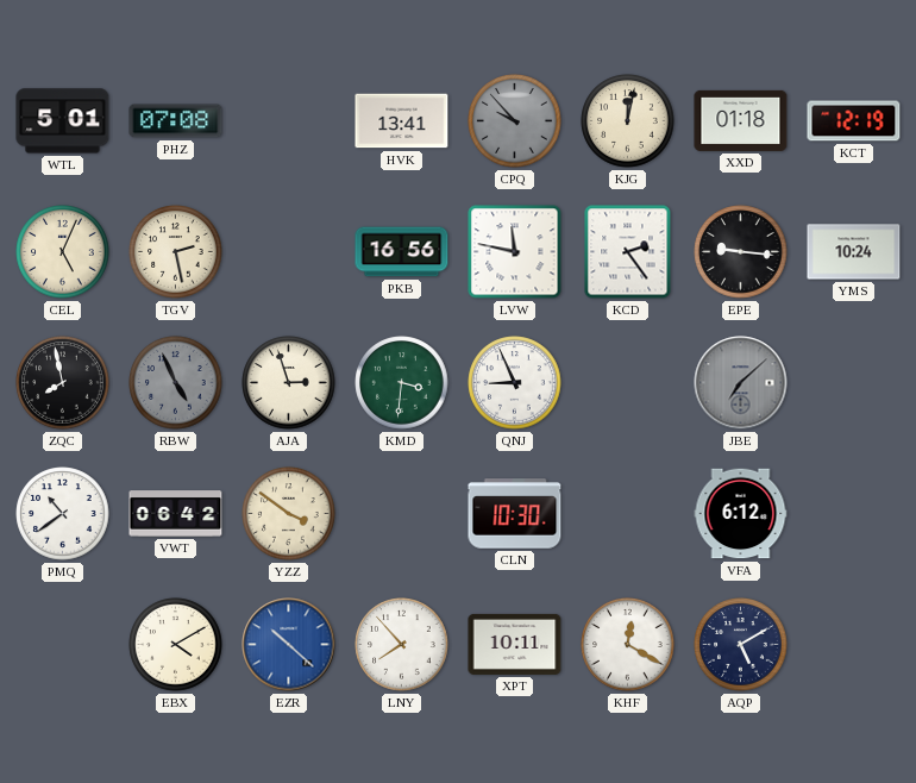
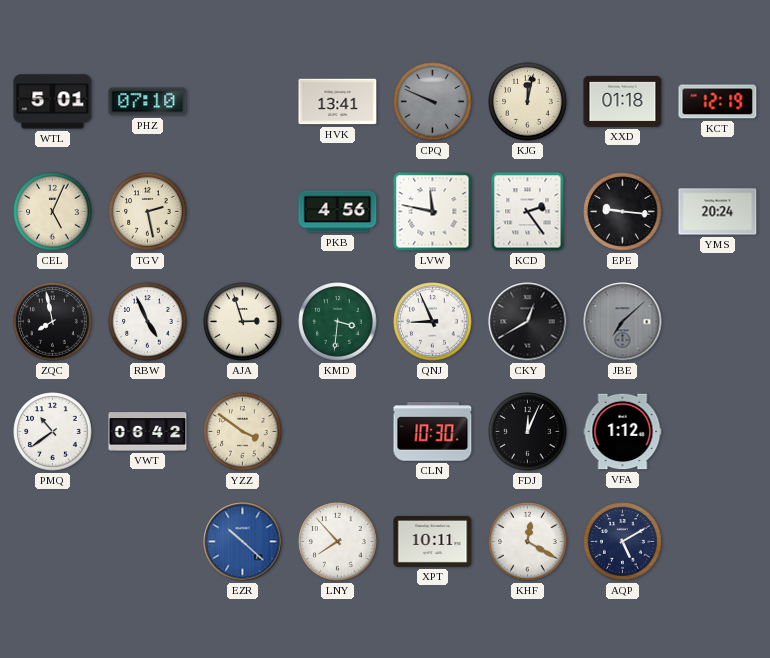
PHZ: 07:08 -> 07:10 (148, 102)
CPQ: 9:53 -> 9:49 (433, 102)
PKB: 16:56 -> 4:56 (338, 212)
YMS: 10:24 -> 20:24 (718, 212)
RBW dial: grey -> white (148, 322)
CKY: none -> 12:40 (528, 322)
FDJ: none -> 12:04 (528, 432)
VFA: 6:12 -> 1:12 (623, 432)
EBX: 4:10 -> none (176, 645)
